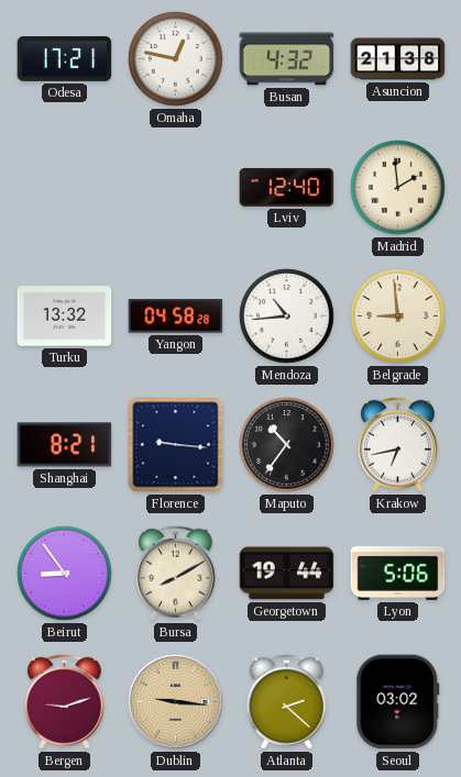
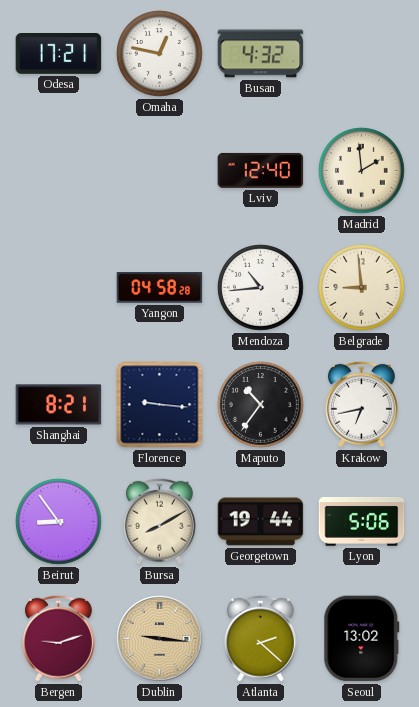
Asuncion: 21:38 -> none (398, 59)
Turku: 13:32 -> none (65, 317)
Seoul: 03:02 -> 13:02 (362, 639)
